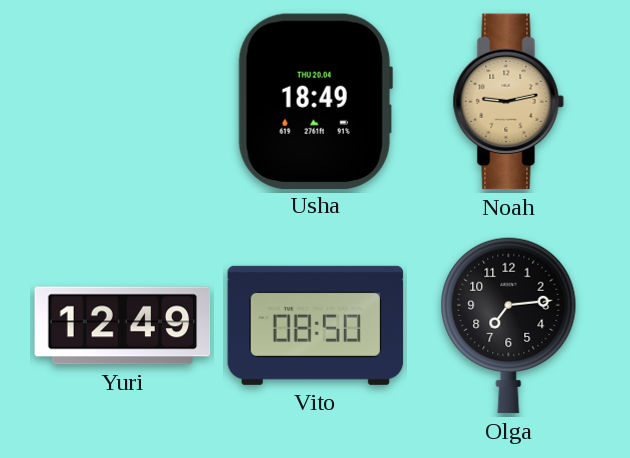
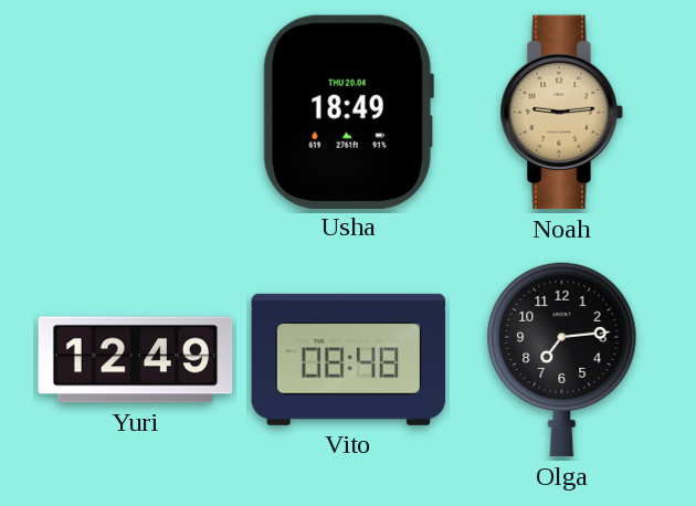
Noah: 9:13 -> 9:14 (561, 113)
Vito: 08:50 -> 08:48 (349, 359)
